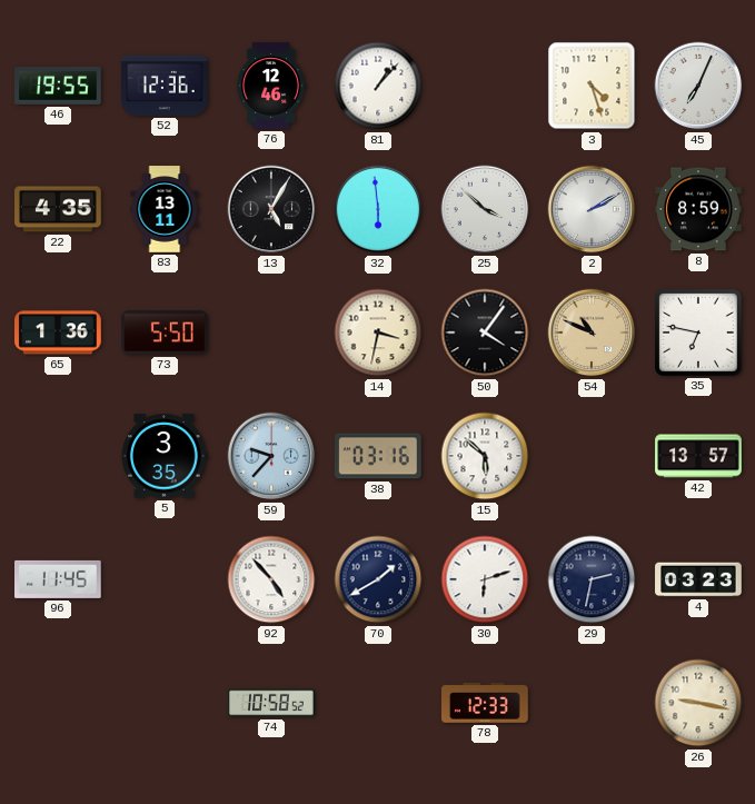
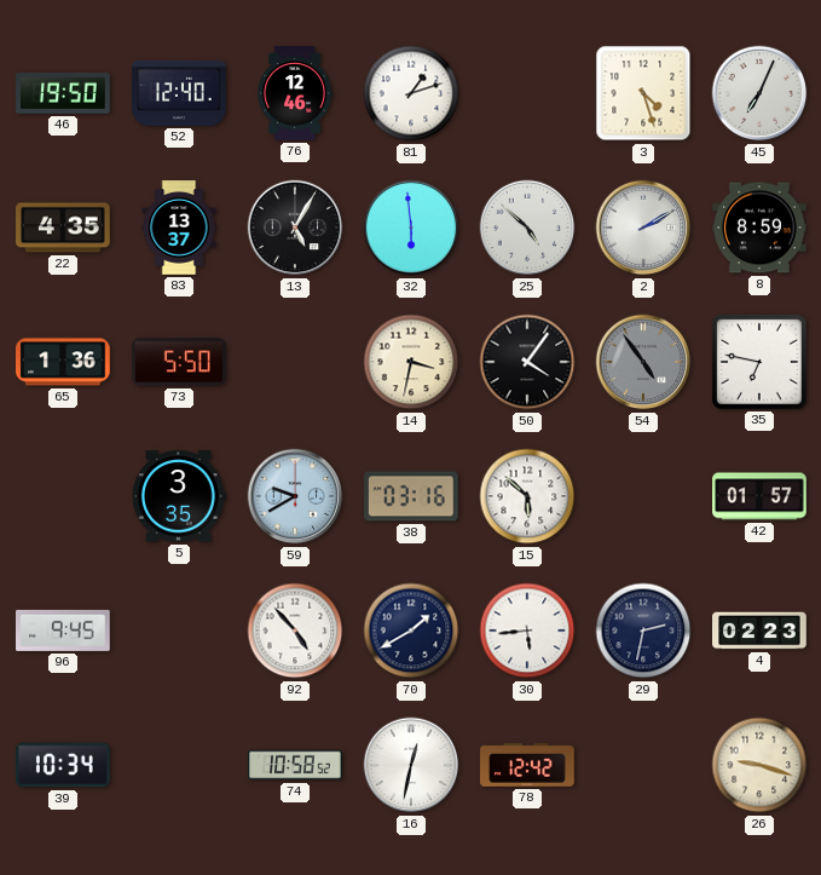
46: 19:55 -> 19:50 (63, 93)
52: 12:36 -> 12:40 (179, 93)
81: 1:07 -> 1:12 (411, 93)
83: 13:11 -> 13:37 (179, 228)
25: 3:52 -> 4:52 (527, 228)
54: 10:49 -> 4:54 (643, 362)
54 dial: champagne -> grey (643, 362)
59: 9:37 -> 9:40 (295, 496)
42: 13:57 -> 01:57 (759, 496)
96: 11:45 -> 9:45 (64, 631)
30: 6:12 -> 5:44 (527, 631)
4: 03:23 -> 02:23 (759, 631)
39: none -> 10:34 (64, 765)
16: none -> 12:32 (411, 765)
78: 12:33 -> 12:42 (527, 765)
26: 9:17 -> 9:18 (759, 765)
